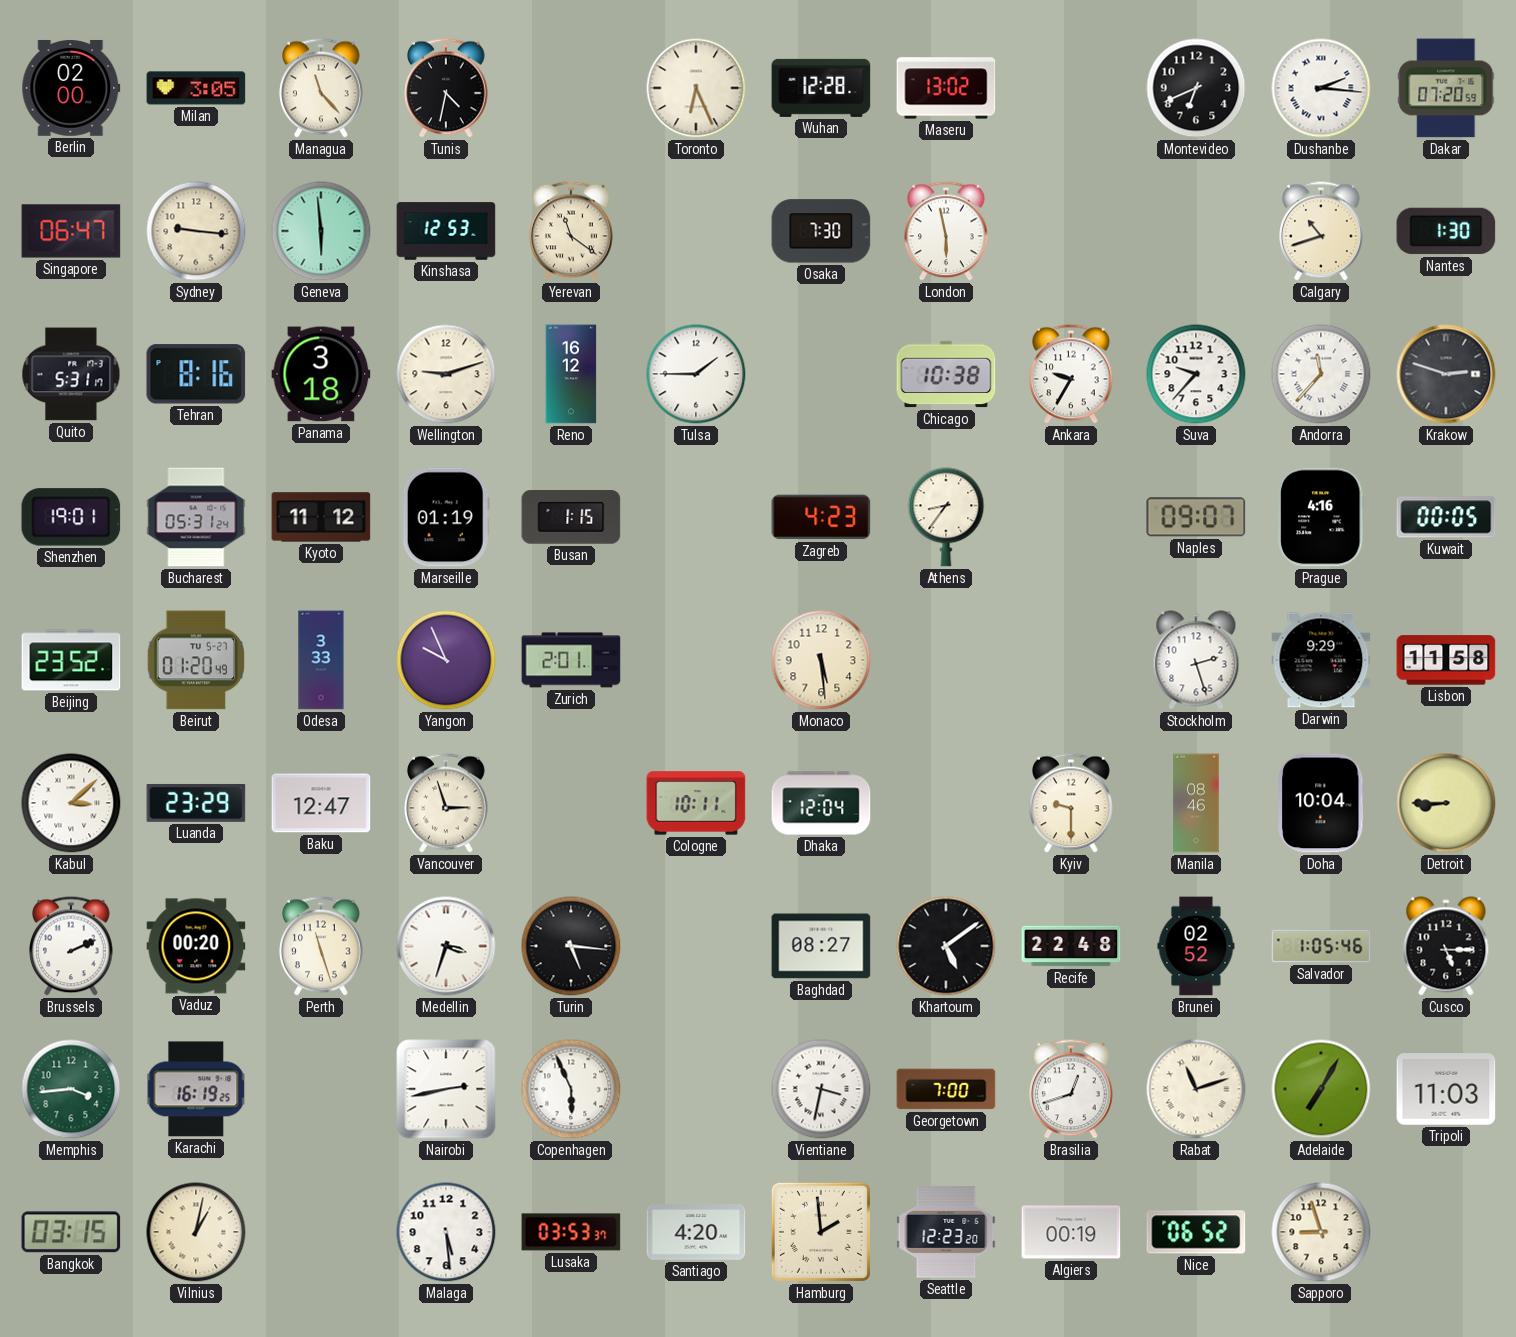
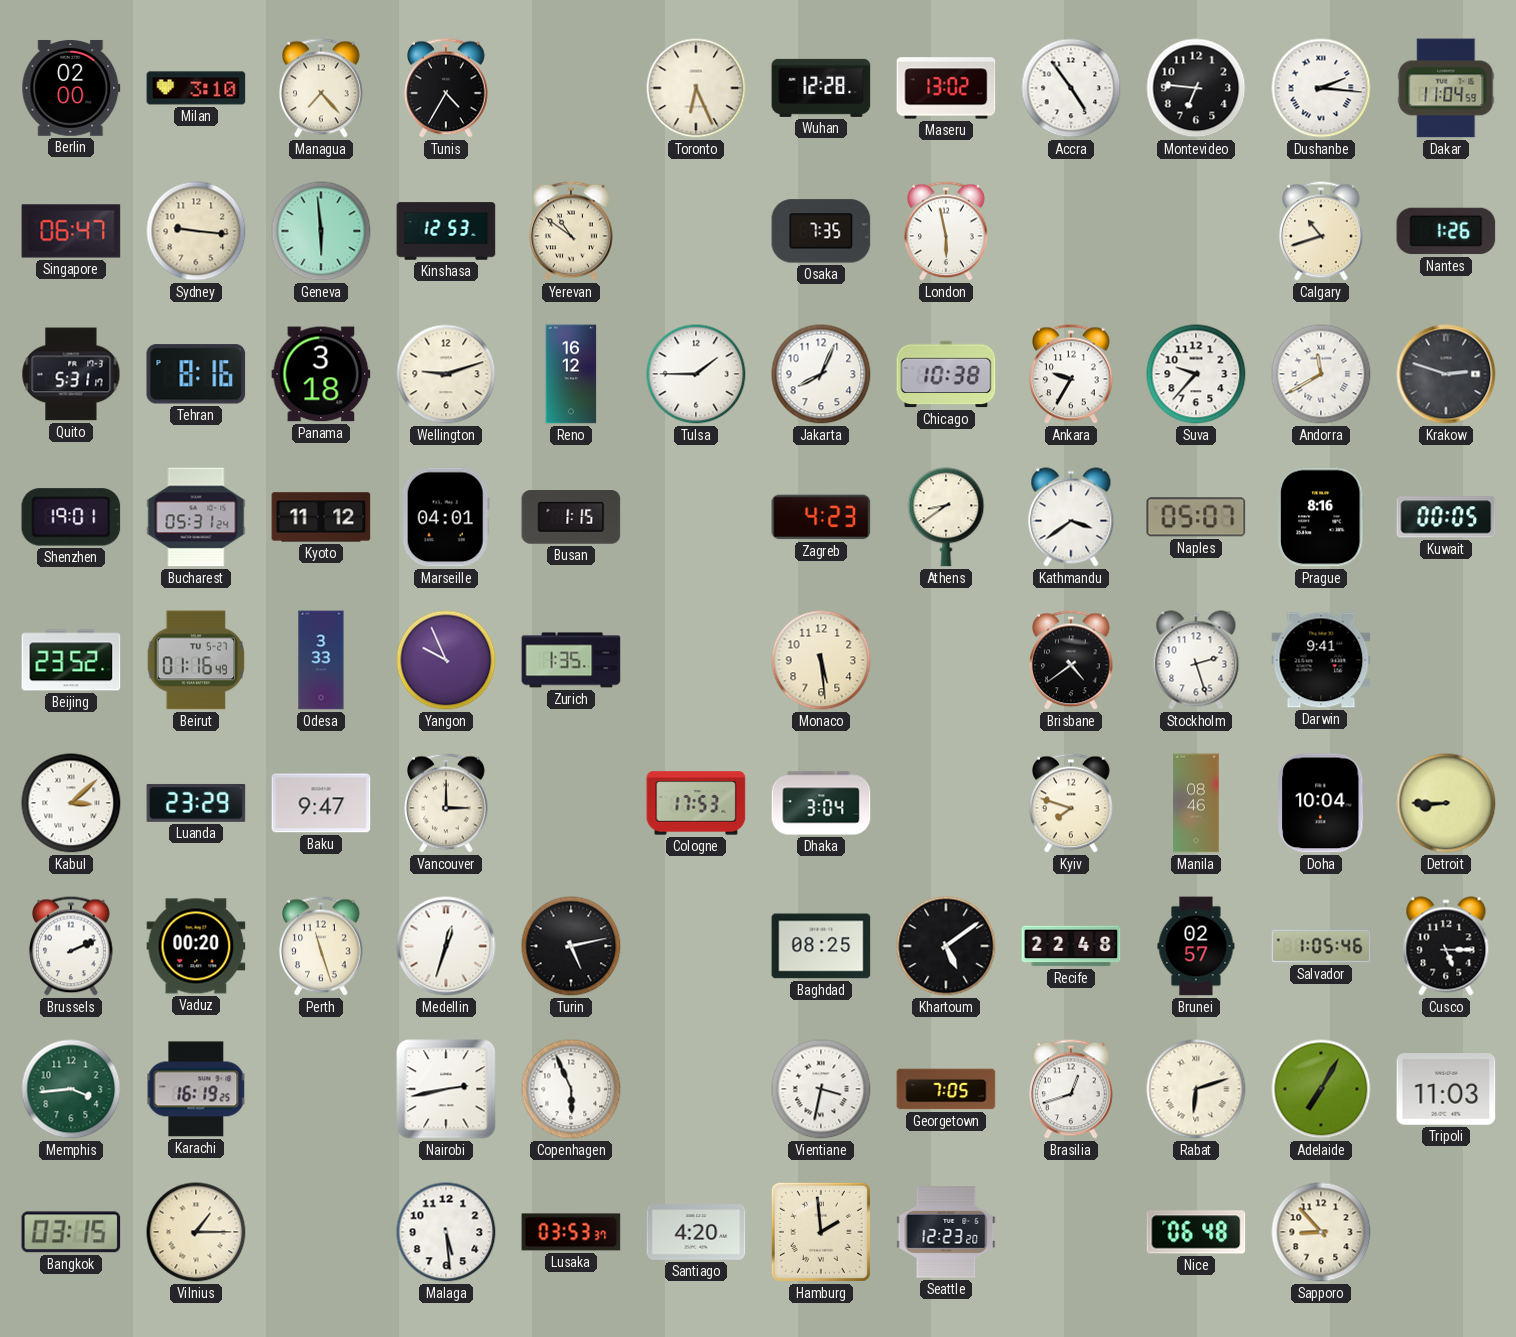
Milan: 3:05 -> 3:10 (196, 88)
Managua: 11:23 -> 7:23 (321, 88)
Tunis: 4:32 -> 4:35 (446, 88)
Accra: none -> 4:54 (1071, 88)
Montevideo: 6:41 -> 6:46 (1196, 88)
Dakar: 07:20 -> 11:04 (1446, 88)
Yerevan: 11:21 -> 10:51 (571, 231)
Osaka: 7:30 -> 7:35 (821, 231)
Nantes: 1:30 -> 1:26 (1446, 231)
Jakarta: none -> 8:04 (821, 374)
Andorra: 11:37 -> 11:40 (1321, 374)
Marseille: 01:19 -> 04:01 (446, 517)
Athens: 8:36 -> 8:39 (946, 517)
Kathmandu: none -> 3:39 (1071, 517)
Naples: 09:07 -> 05:07 (1196, 517)
Prague: 4:16 -> 8:16 (1321, 517)
Beirut: 01:20 -> 01:16 (196, 660)
Zurich: 2:01 -> 1:35 (571, 660)
Brisbane: none -> 4:39 (1071, 660)
Darwin: 9:29 -> 9:41 (1321, 660)
Lisbon: 11:58 -> none (1446, 660)
Baku: 12:47 -> 9:47 (321, 803)
Vancouver: 2:57 -> 3:00 (446, 803)
Cologne: 10:11 -> 17:53 (696, 803)
Dhaka: 12:04 -> 3:04 (821, 803)
Kyiv: 9:30 -> 7:48 (1071, 803)
Medellin: 3:33 -> 12:33 (446, 946)
Turin: 5:16 -> 5:13 (571, 946)
Baghdad: 08:27 -> 08:25 (821, 946)
Brunei: 02:52 -> 02:57 (1196, 946)
Georgetown: 7:00 -> 7:05 (946, 1089)
Rabat: 11:12 -> 6:12 (1196, 1089)
Vilnius: 1:02 -> 1:15 (196, 1232)
Algiers: 00:19 -> none (1071, 1232)
Nice: 06:52 -> 06:48 (1196, 1232)
Sapporo: 8:57 -> 8:53 (1321, 1232)
